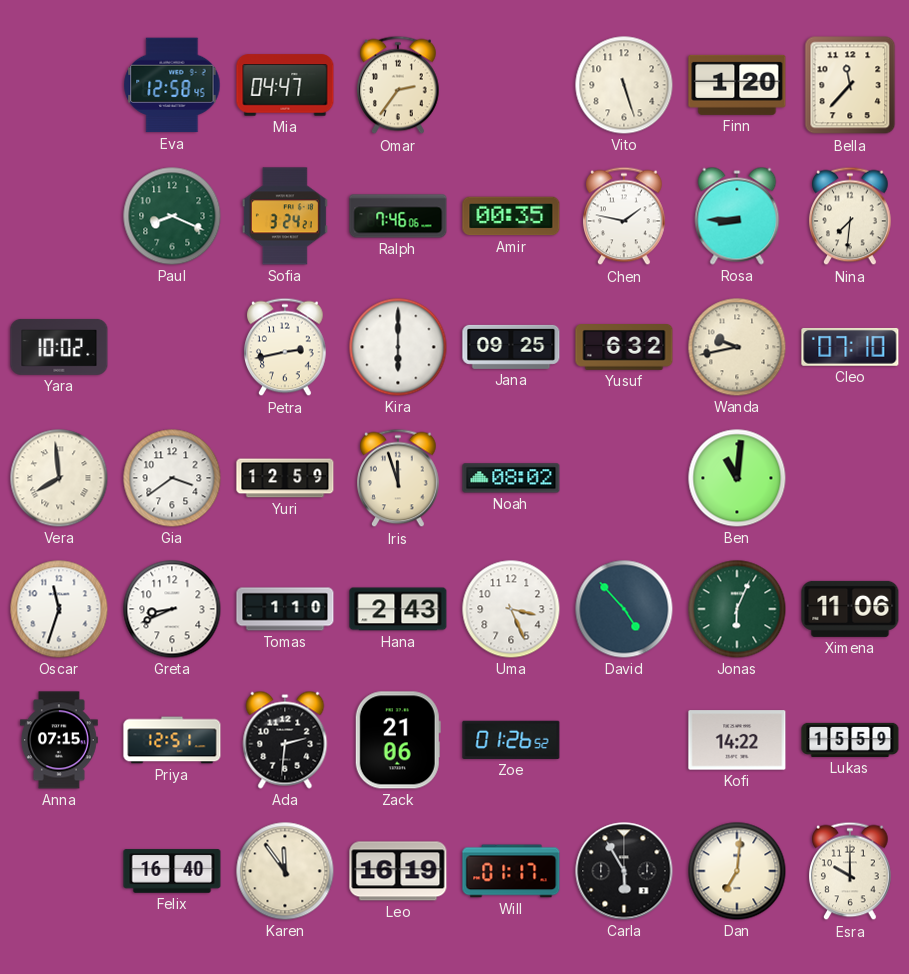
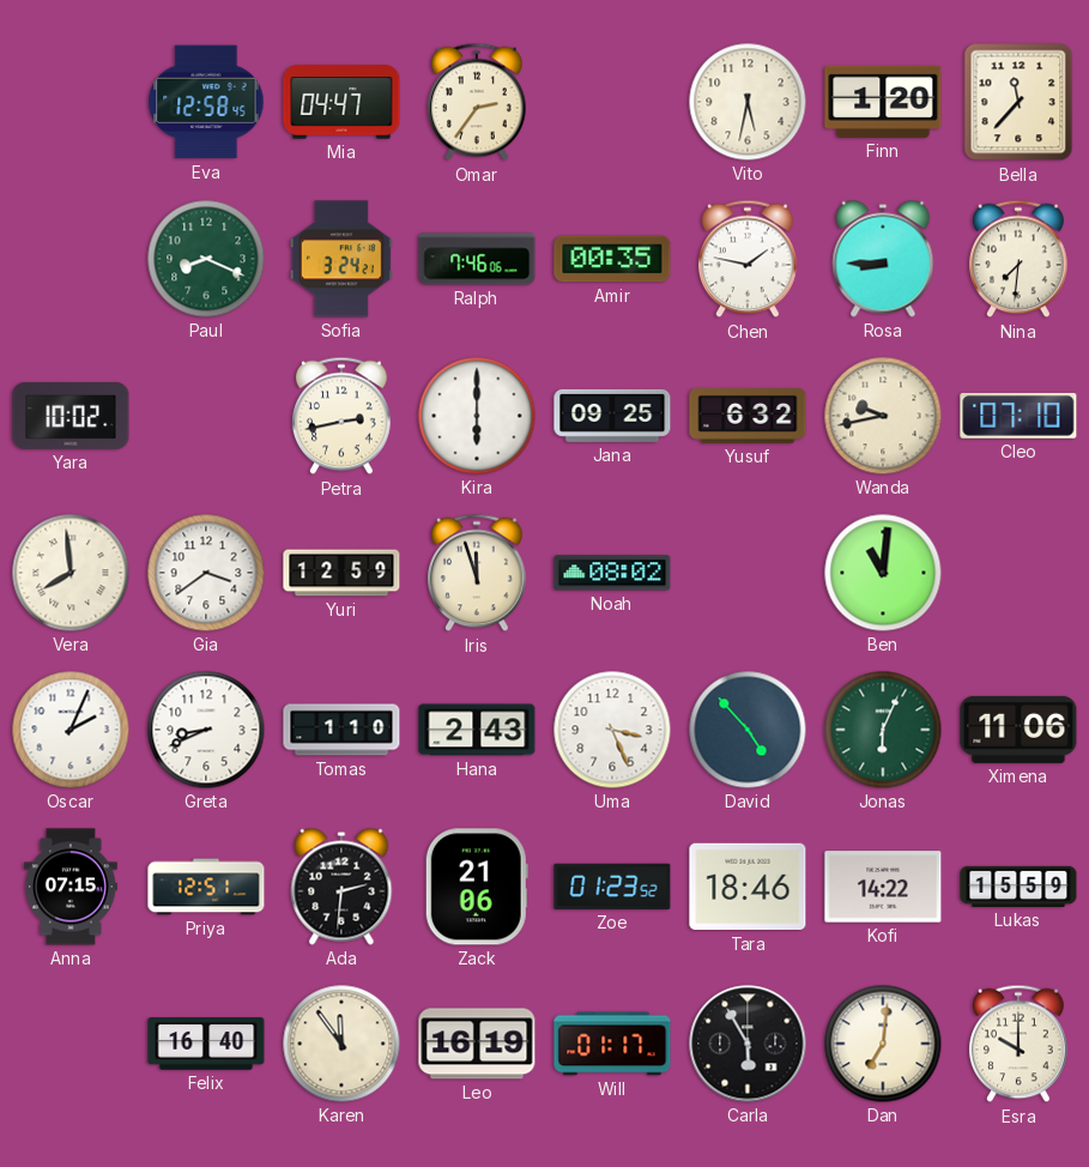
Vito: 5:27 -> 5:32 (748, 102)
Oscar: 11:33 -> 2:04 (71, 730)
Zoe: 01:26 -> 01:23 (612, 887)
Tara: none -> 18:46 (748, 887)
